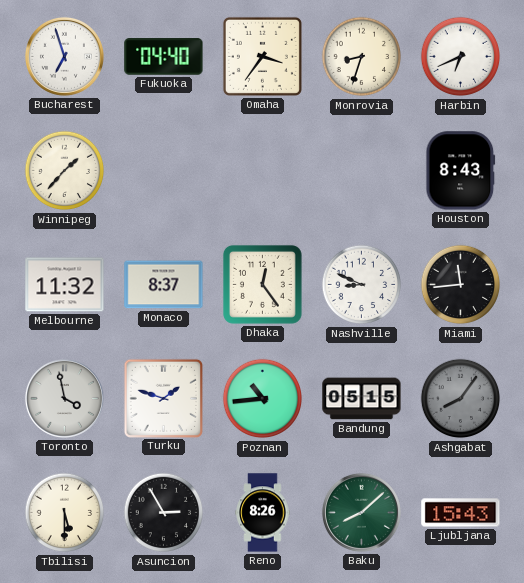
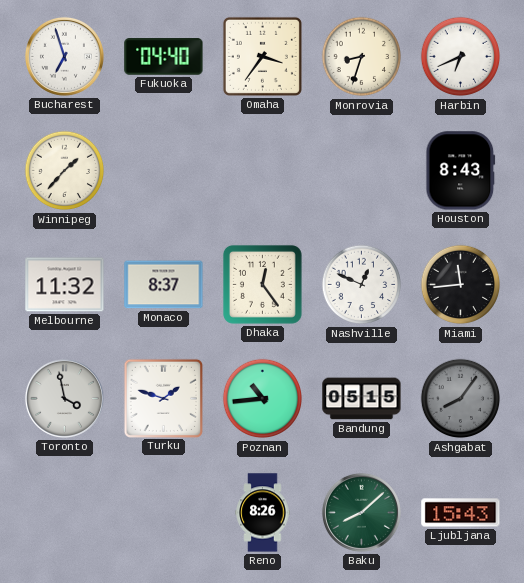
Nashville: 8:49 -> 12:49 (362, 285)
Tbilisi: 5:30 -> none (65, 513)
Asuncion: 2:55 -> none (164, 513)
